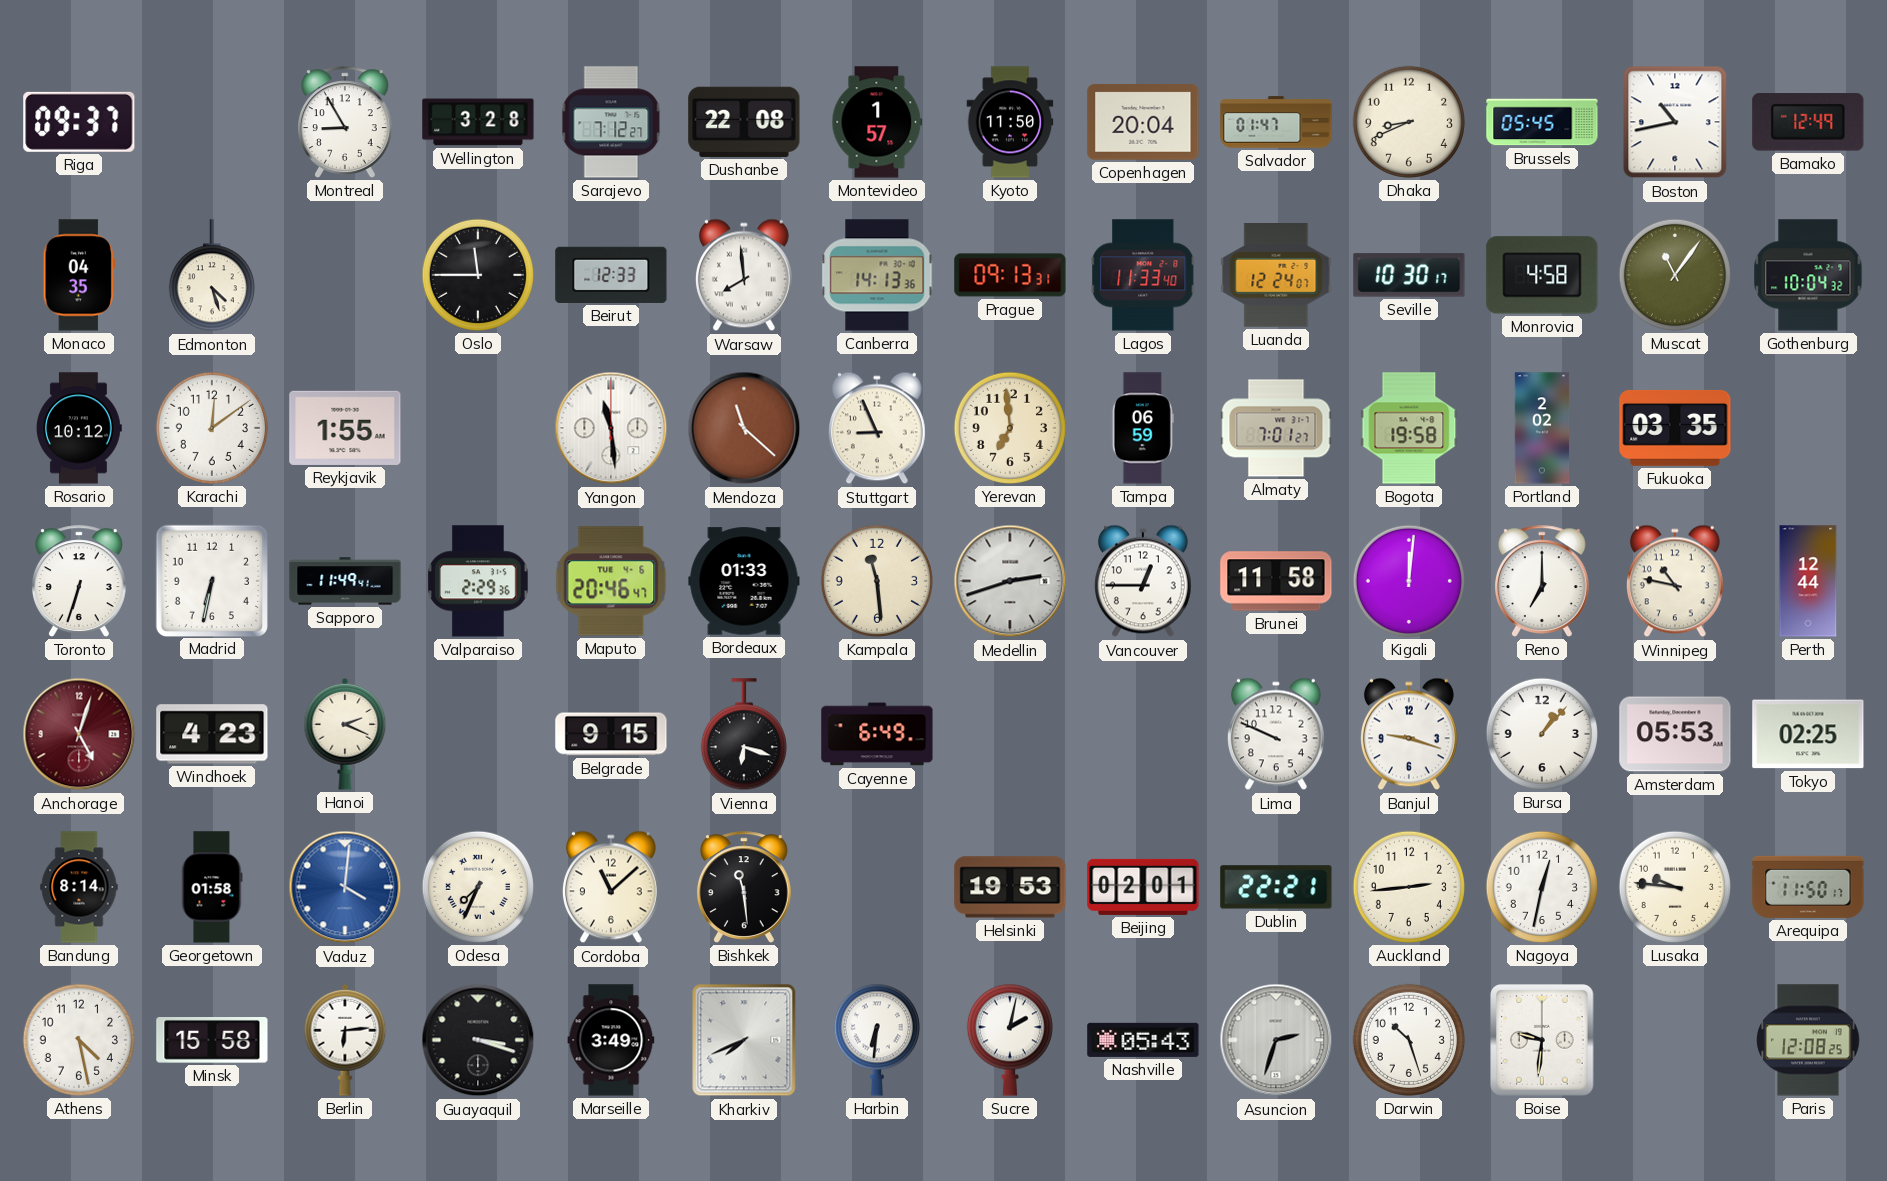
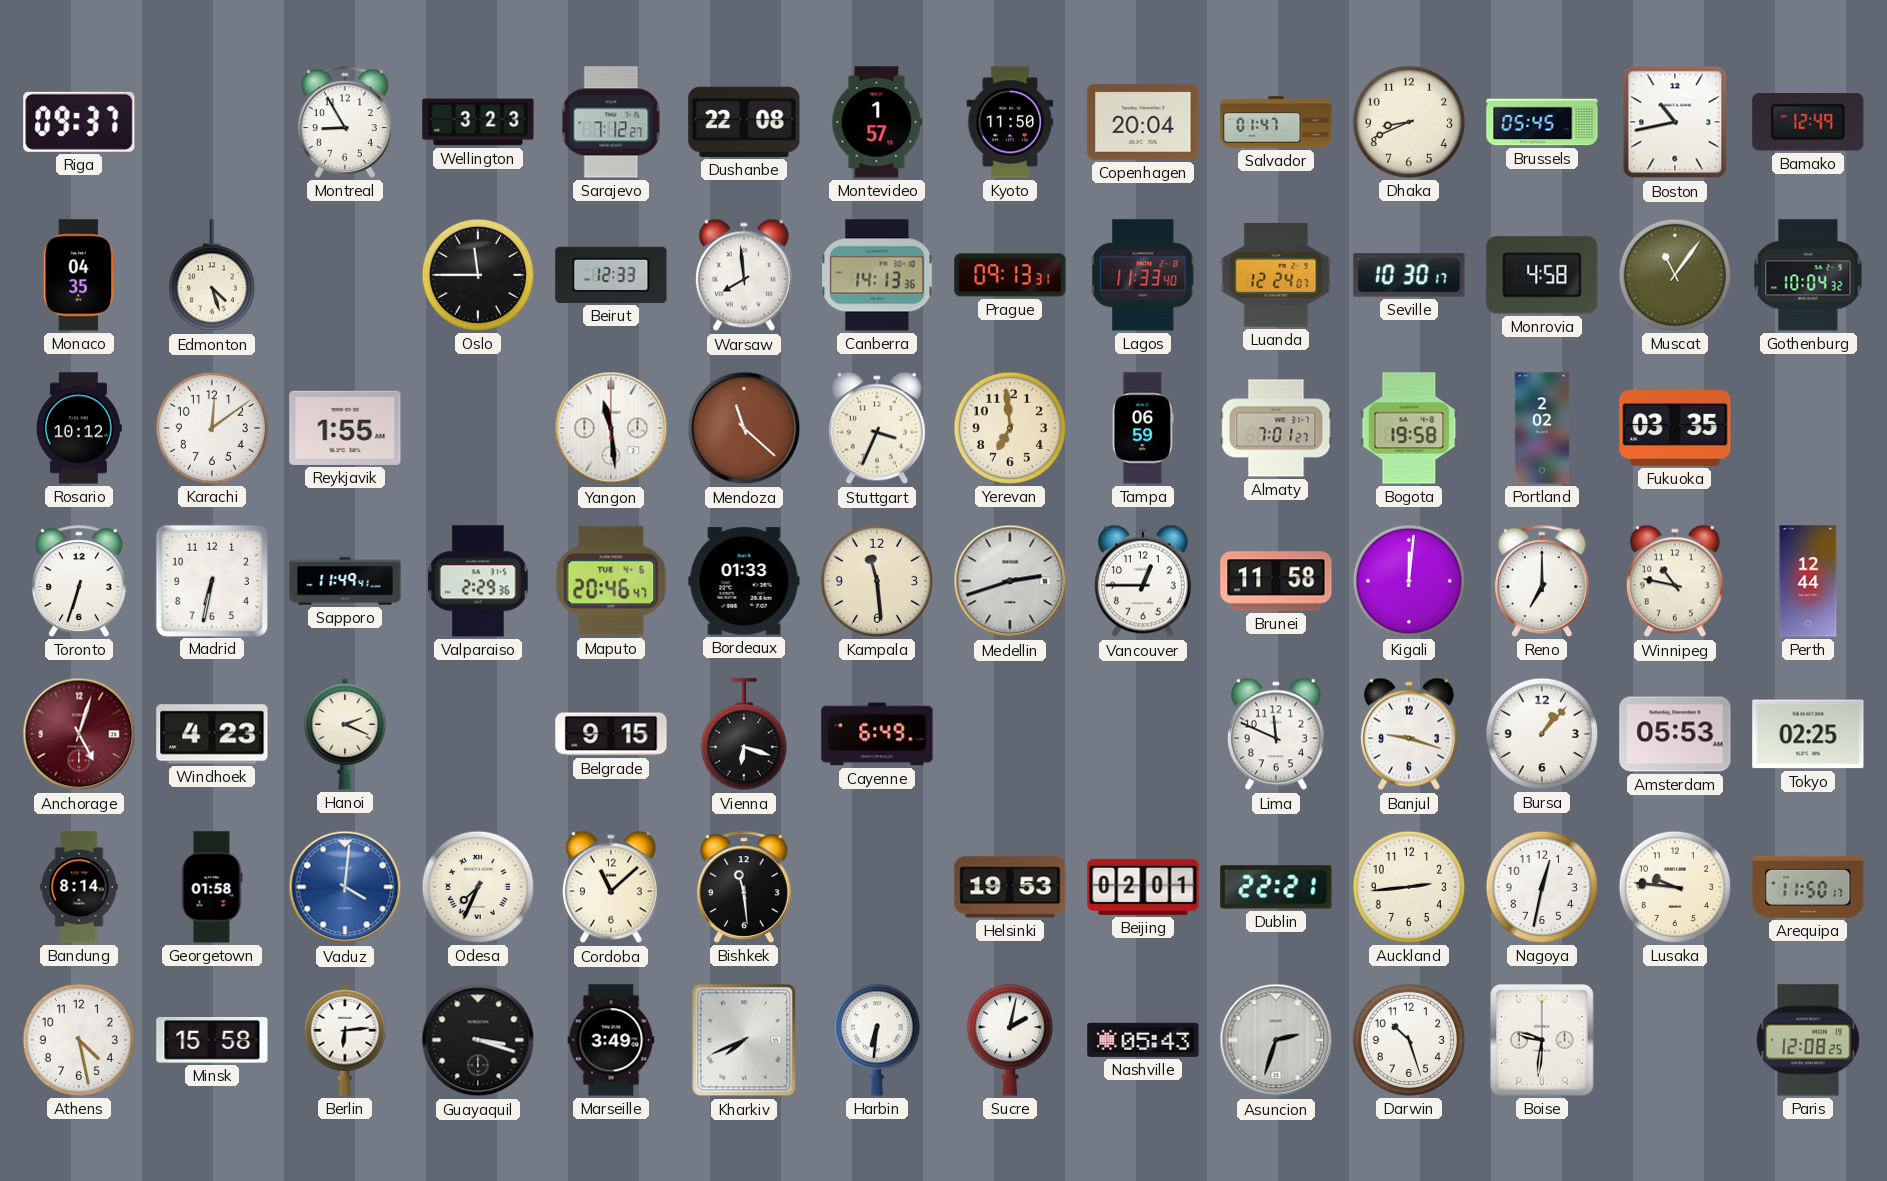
Wellington: 3:28 -> 3:23 (478, 122)
Stuttgart: 8:56 -> 3:34 (877, 428)
Lima: 9:49 -> 11:49 (1276, 734)
